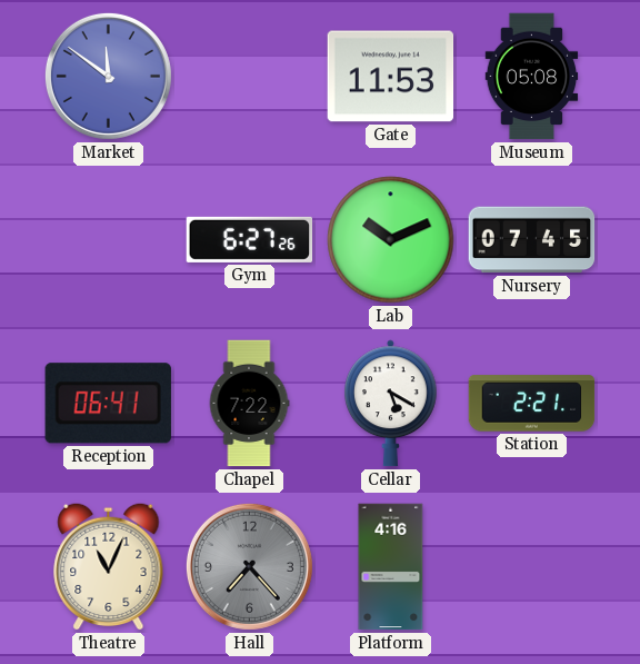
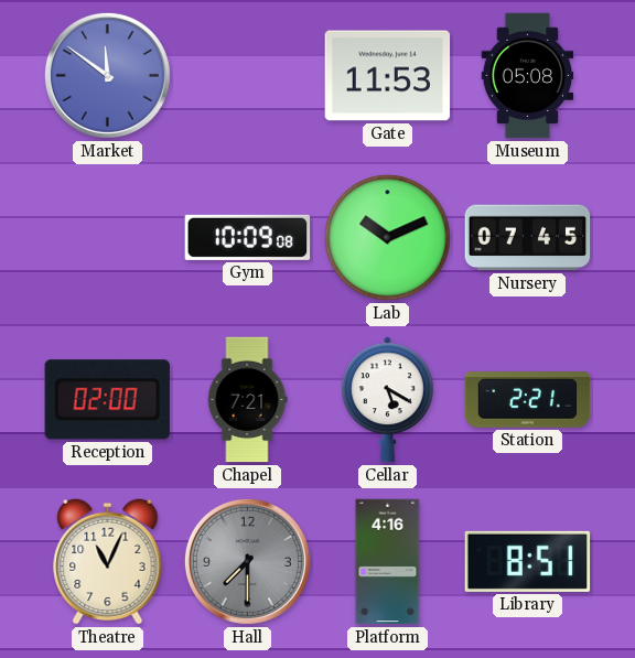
Gym: 6:27 -> 10:09 (248, 237)
Reception: 06:41 -> 02:00 (107, 400)
Chapel: 7:22 -> 7:21 (247, 400)
Hall: 7:23 -> 7:30 (247, 561)
Library: none -> 8:51 (528, 561)
